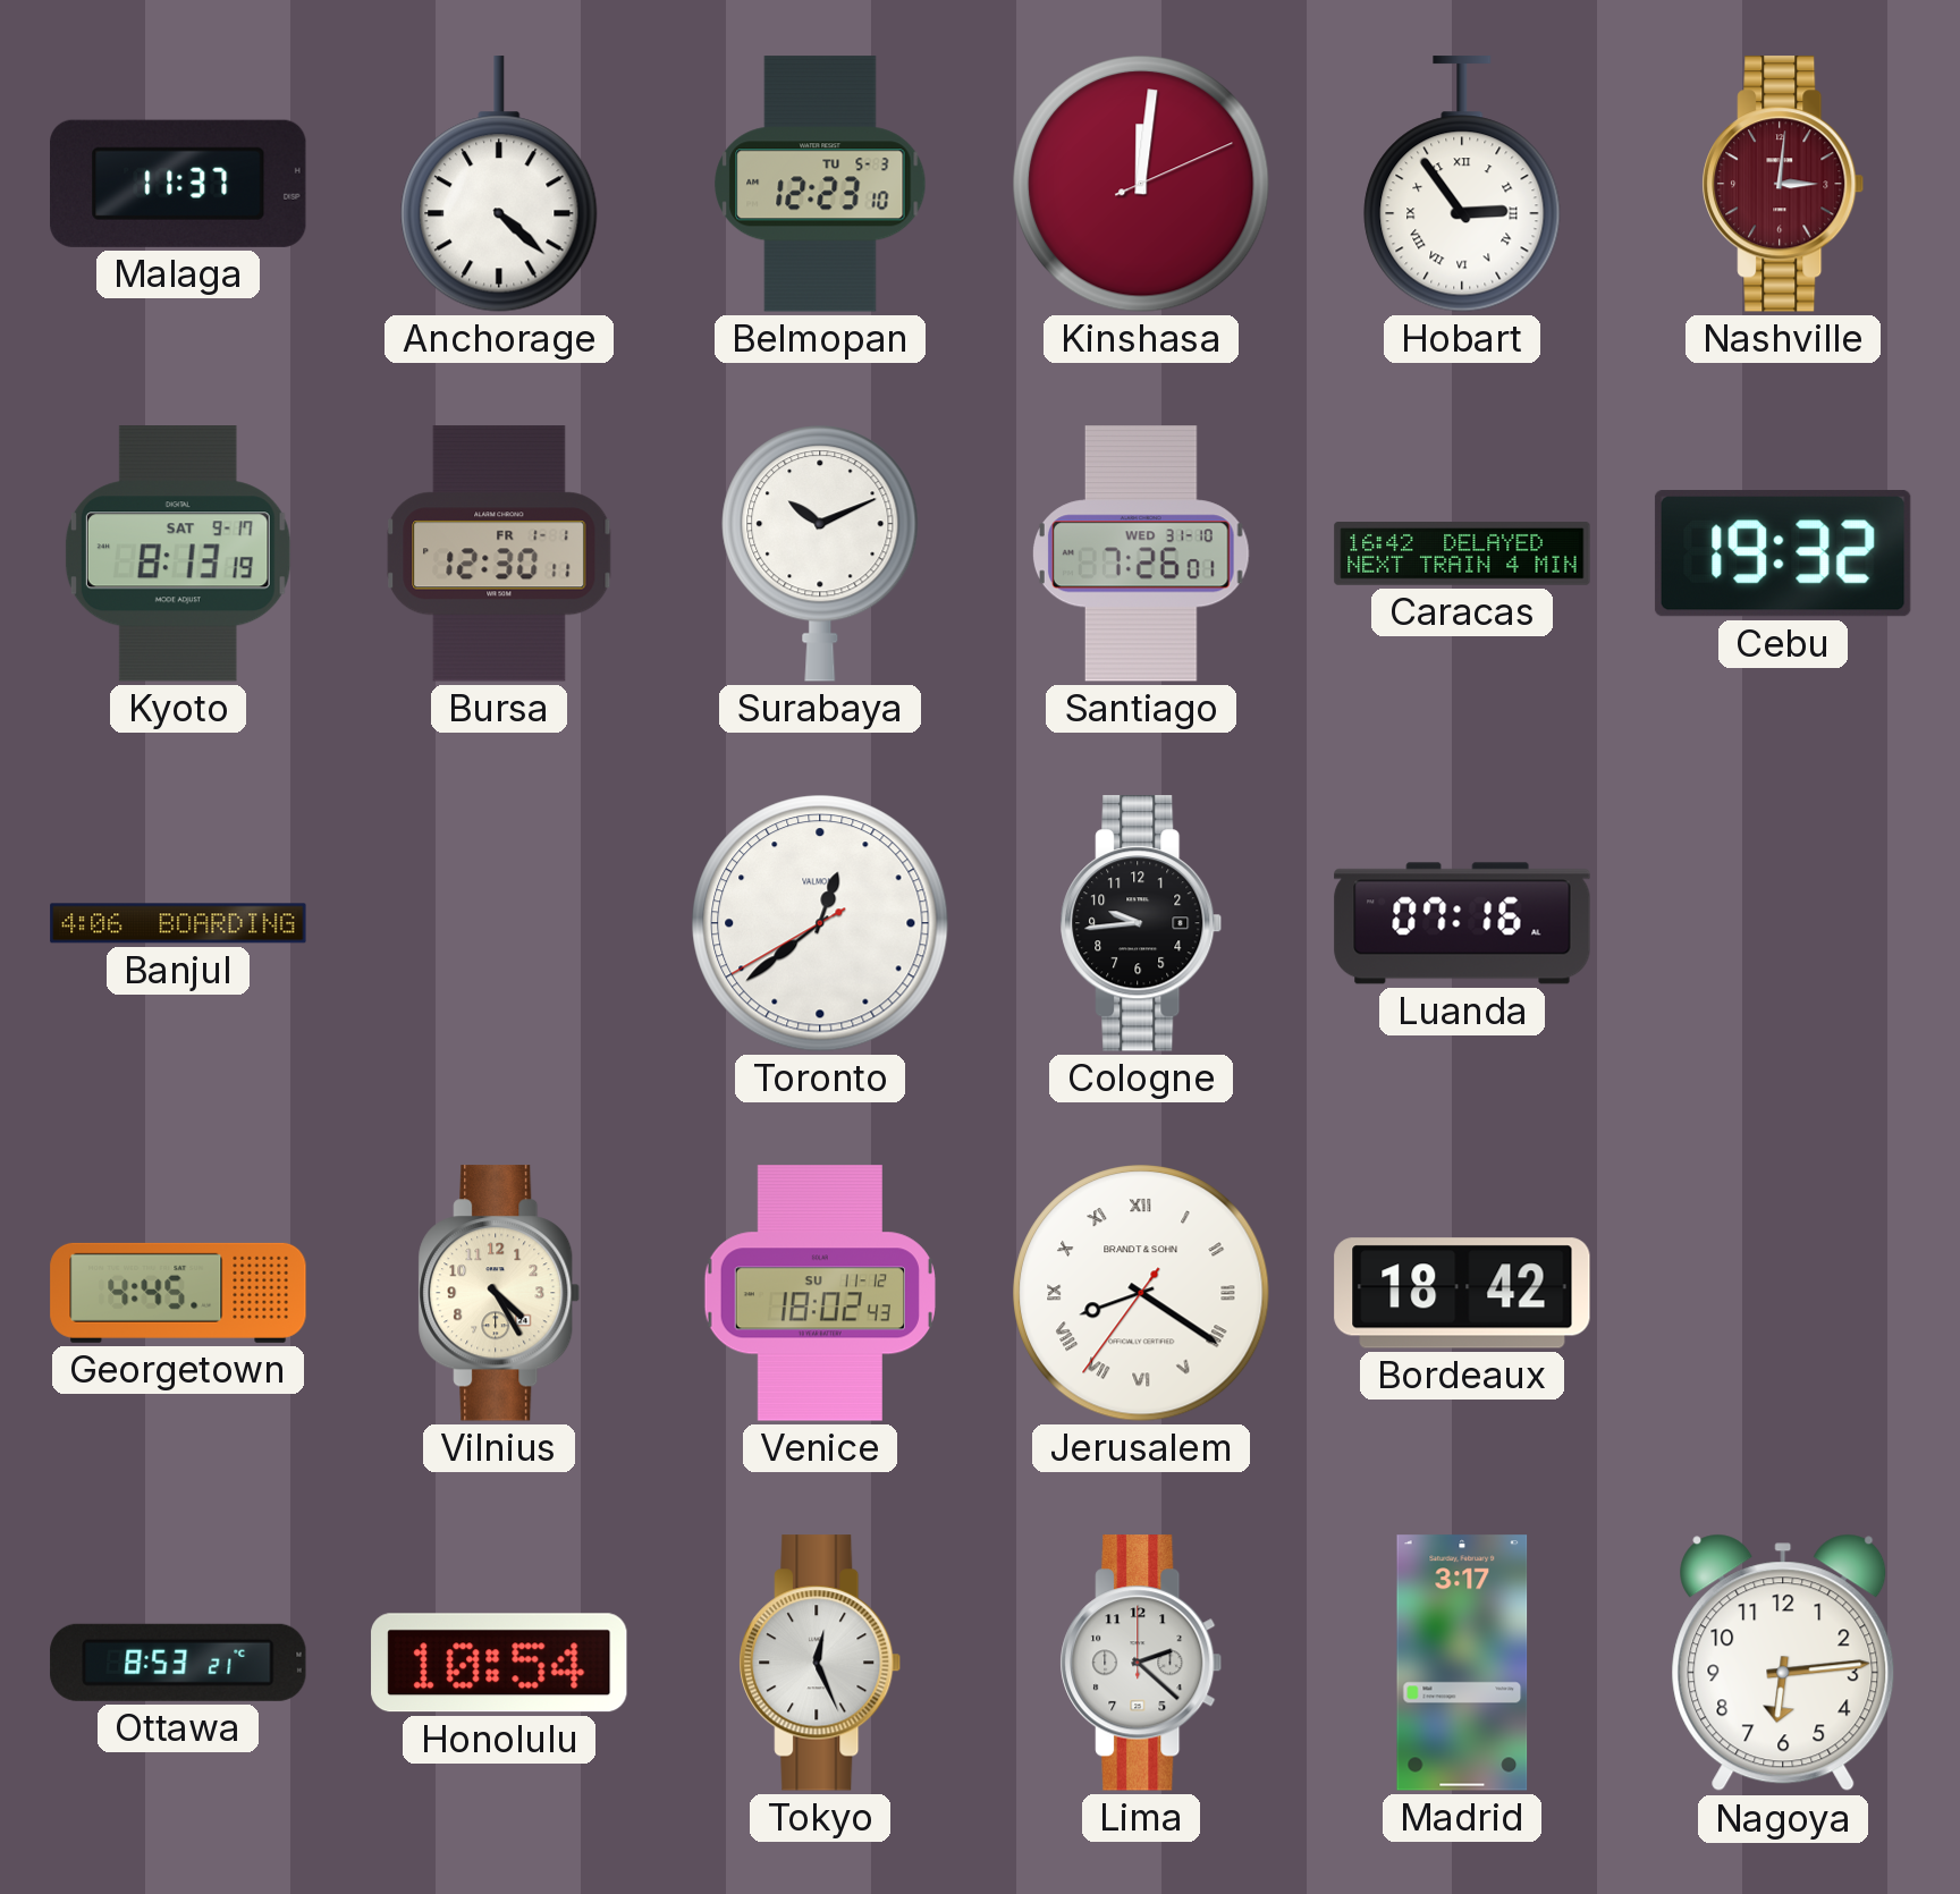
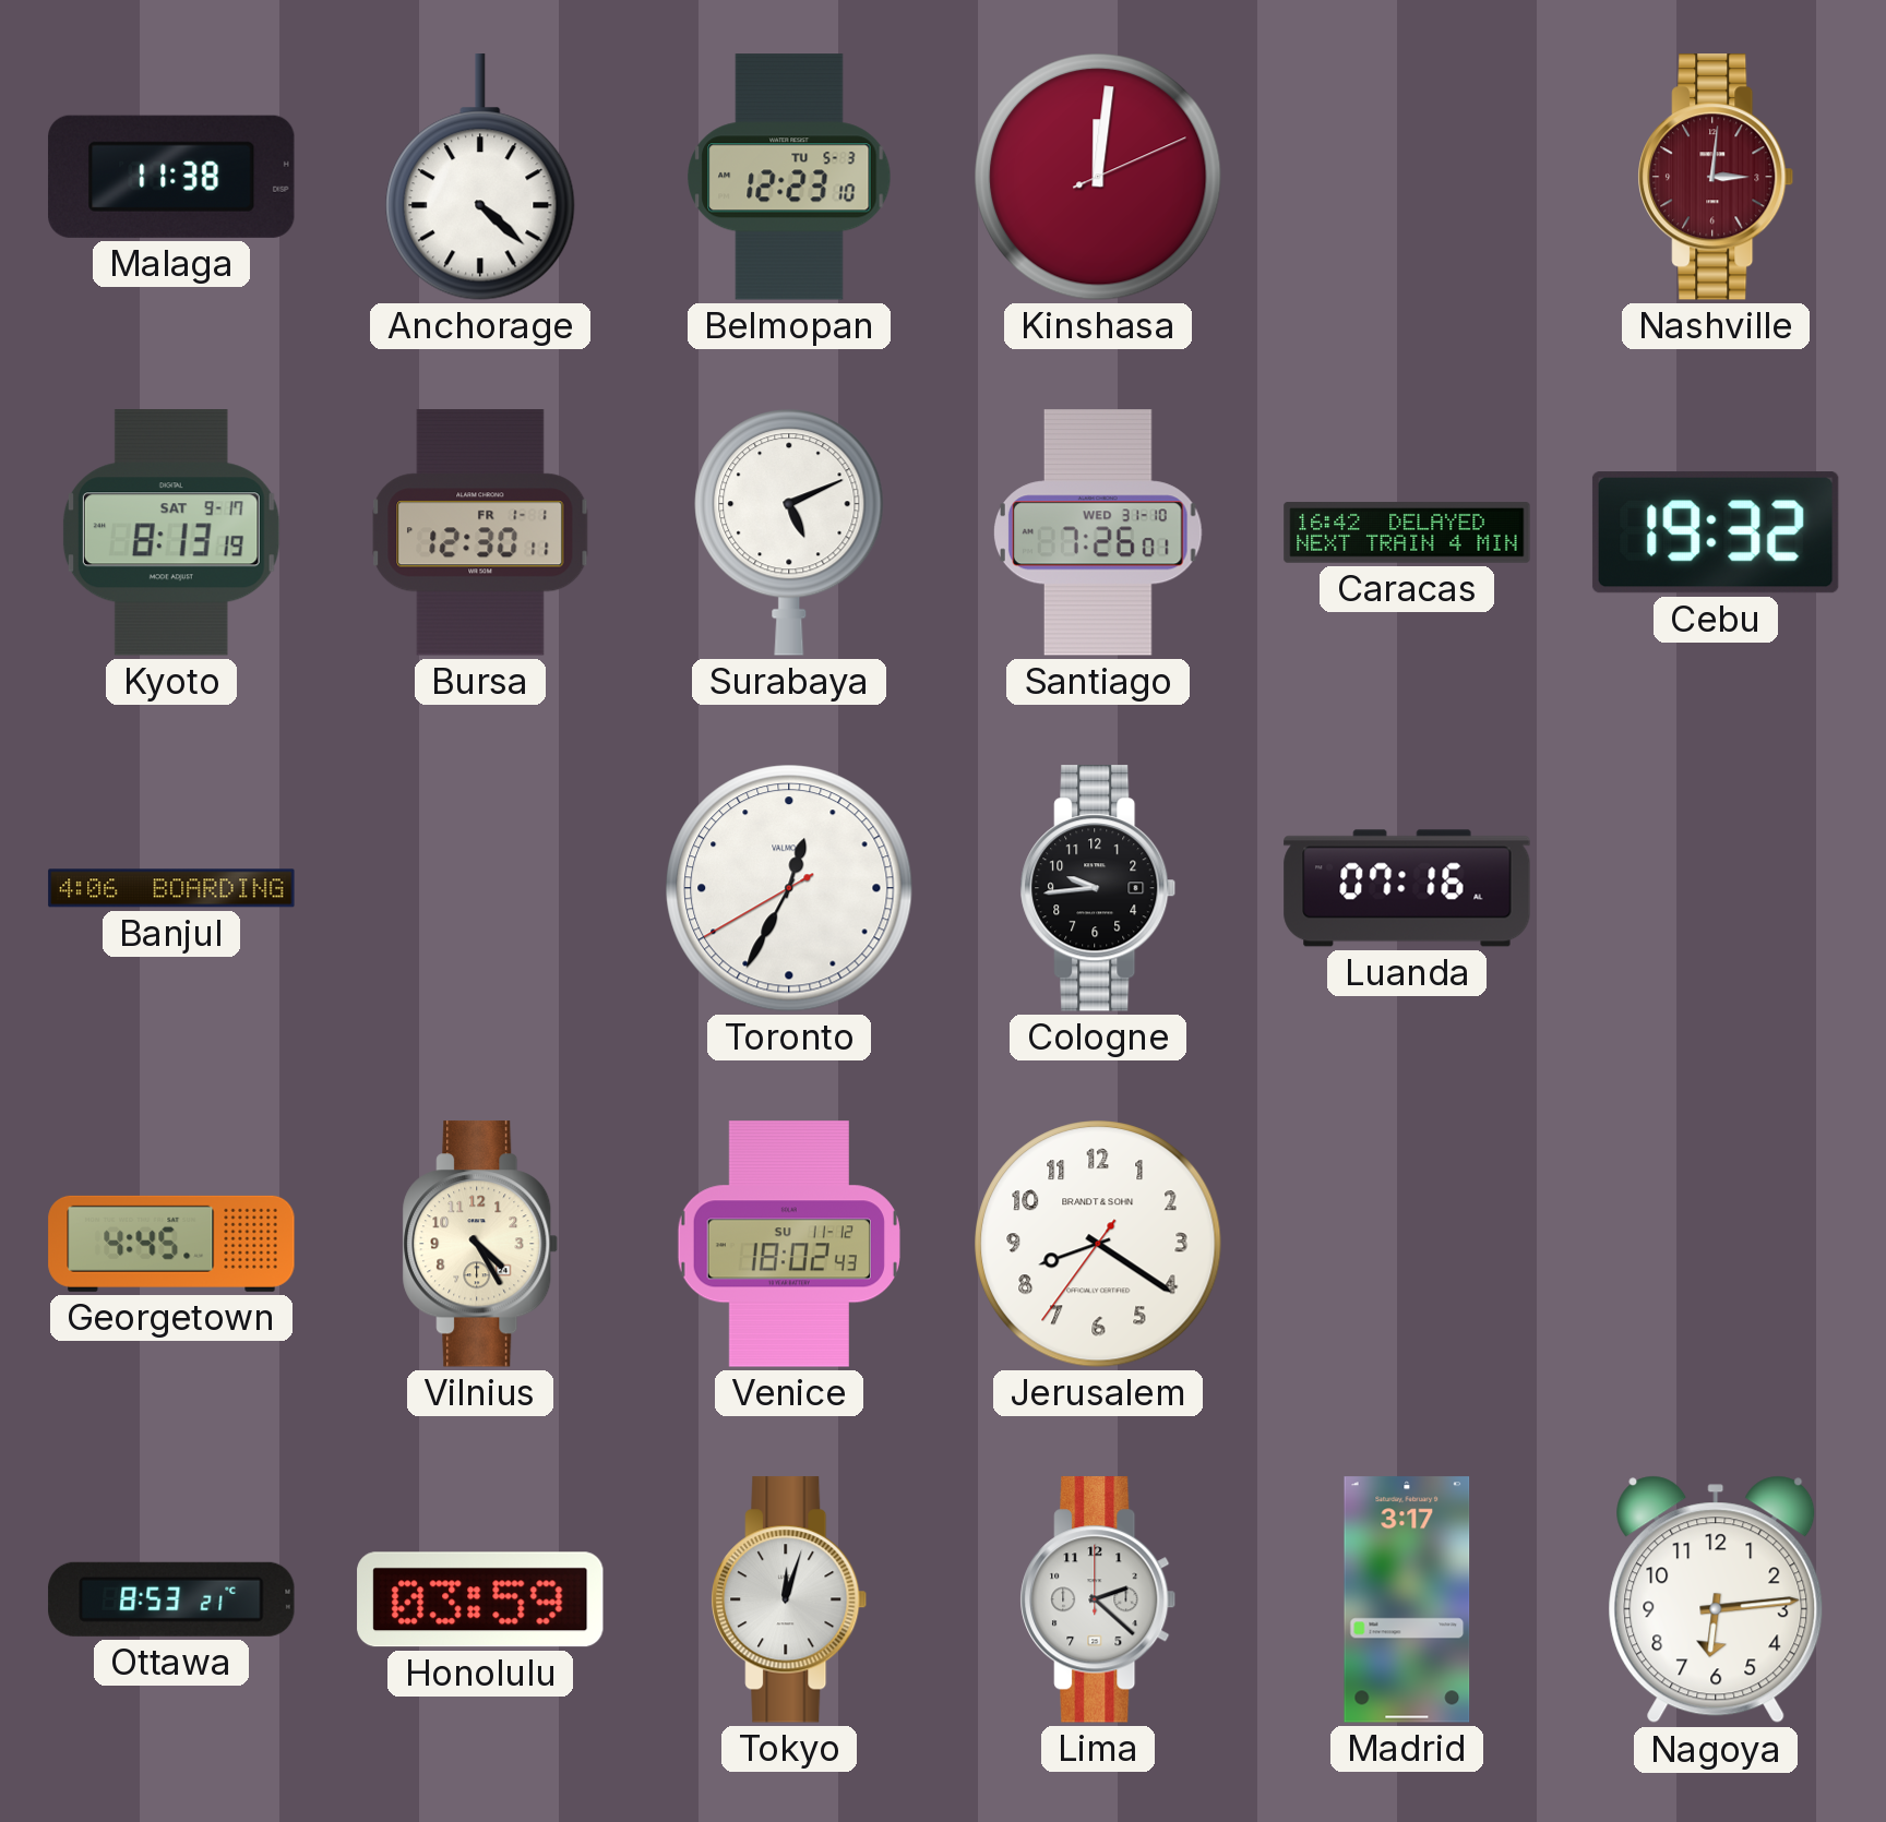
Malaga: 11:37 -> 11:38 (171, 177)
Hobart: 2:54 -> none (1462, 184)
Surabaya: 10:11 -> 5:11 (789, 532)
Toronto: 12:38 -> 12:34 (789, 888)
Jerusalem numerals: Roman -> Arabic (1098, 1244)
Bordeaux: 18:42 -> none (1462, 1293)
Honolulu: 10:54 -> 03:59 (480, 1599)
Tokyo: 12:26 -> 12:03 (789, 1599)
